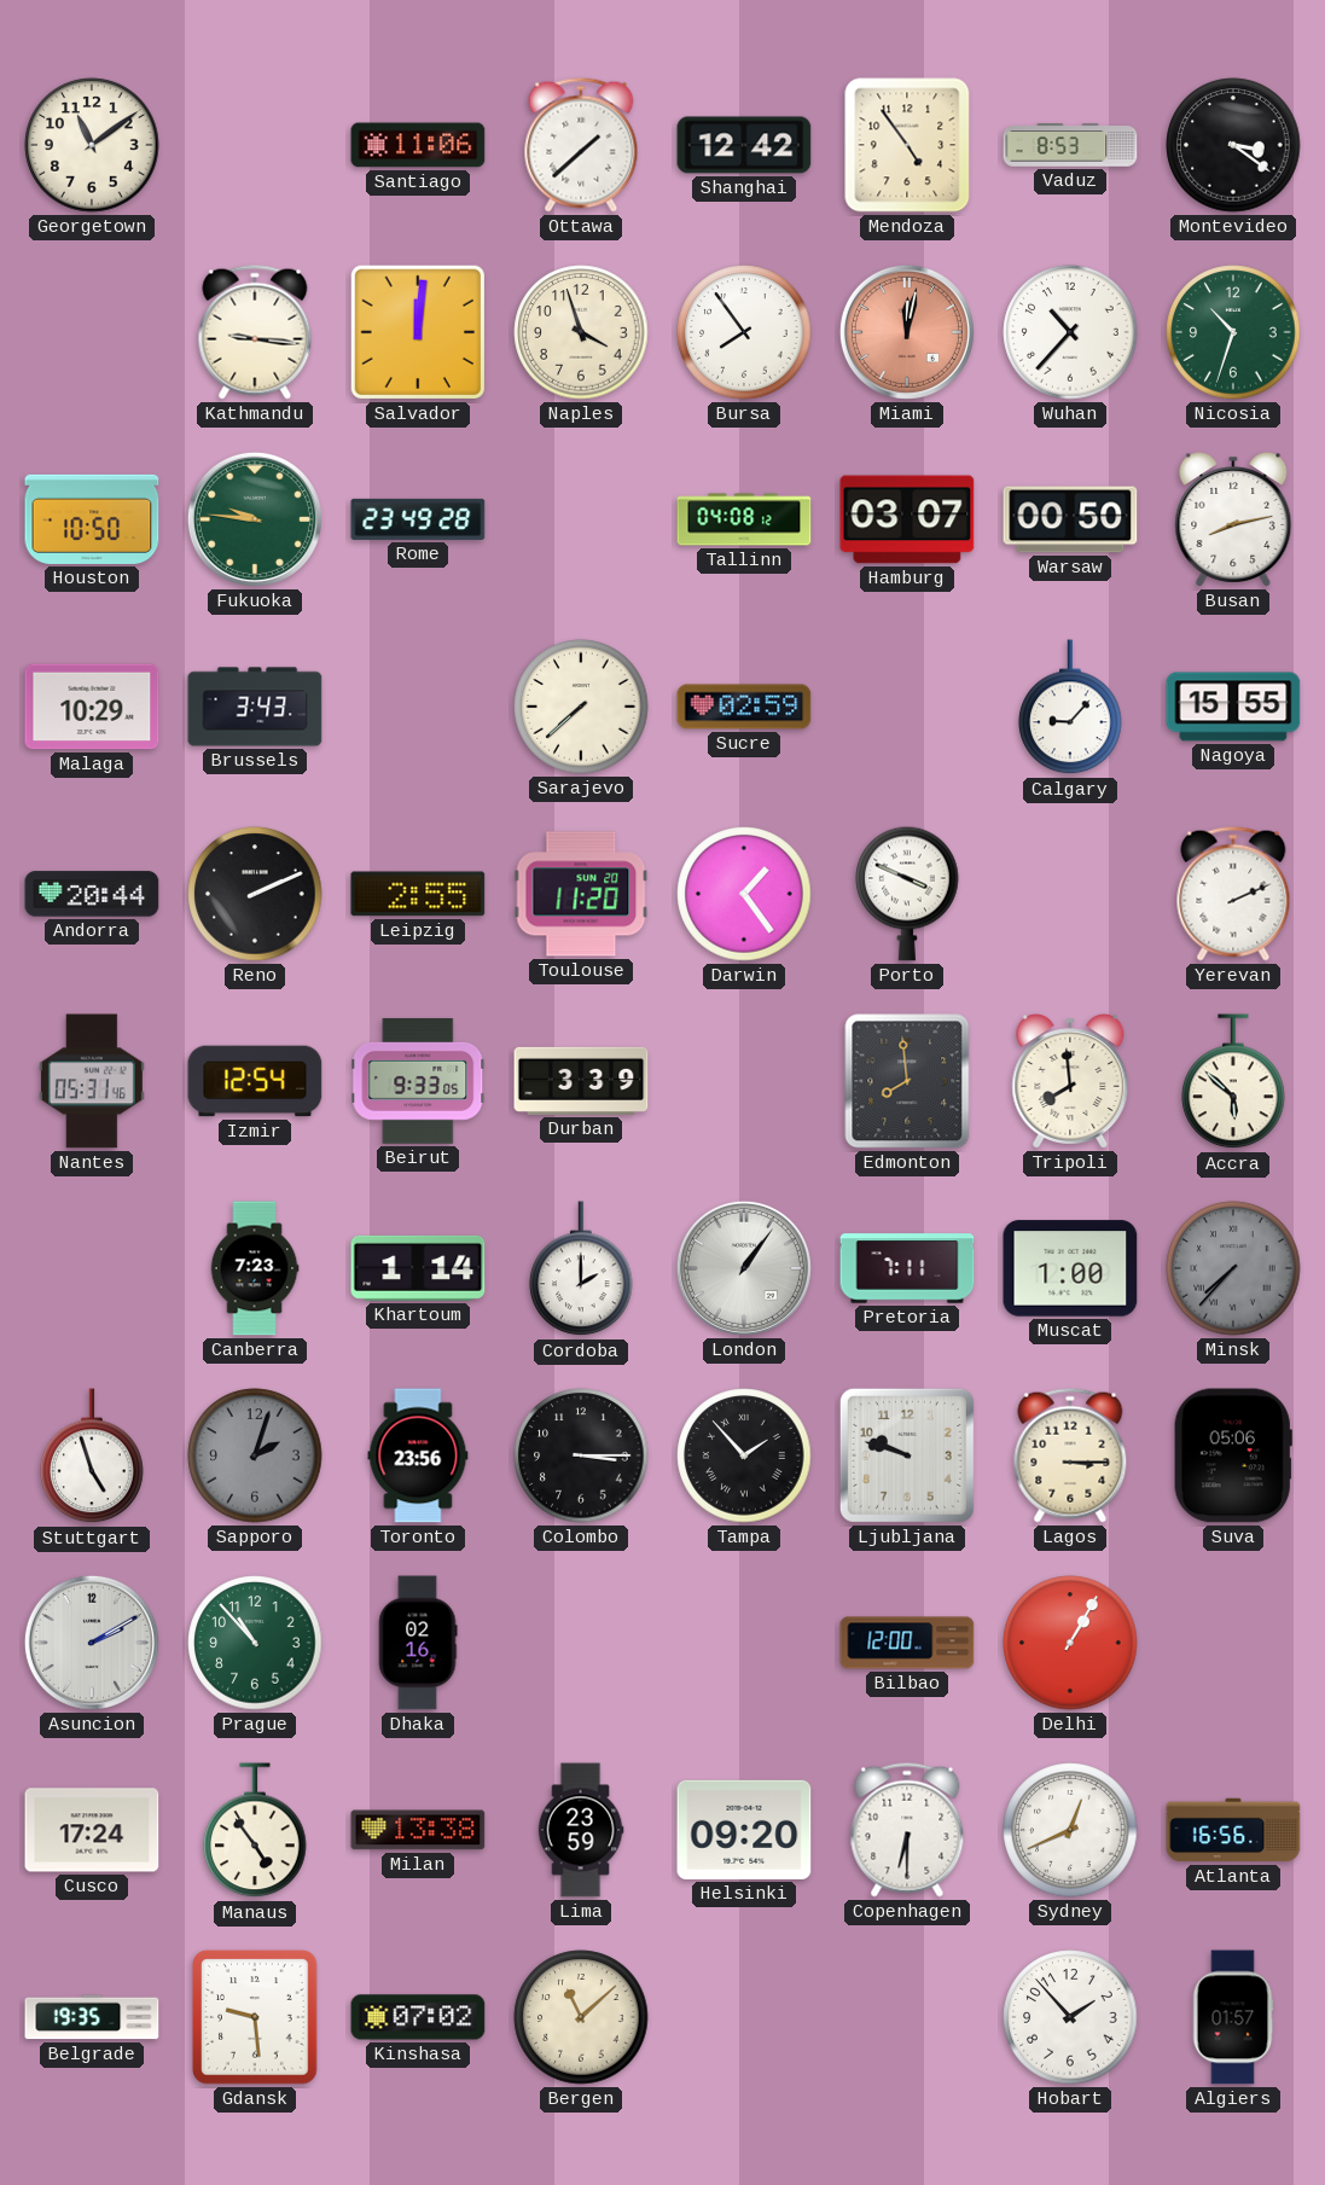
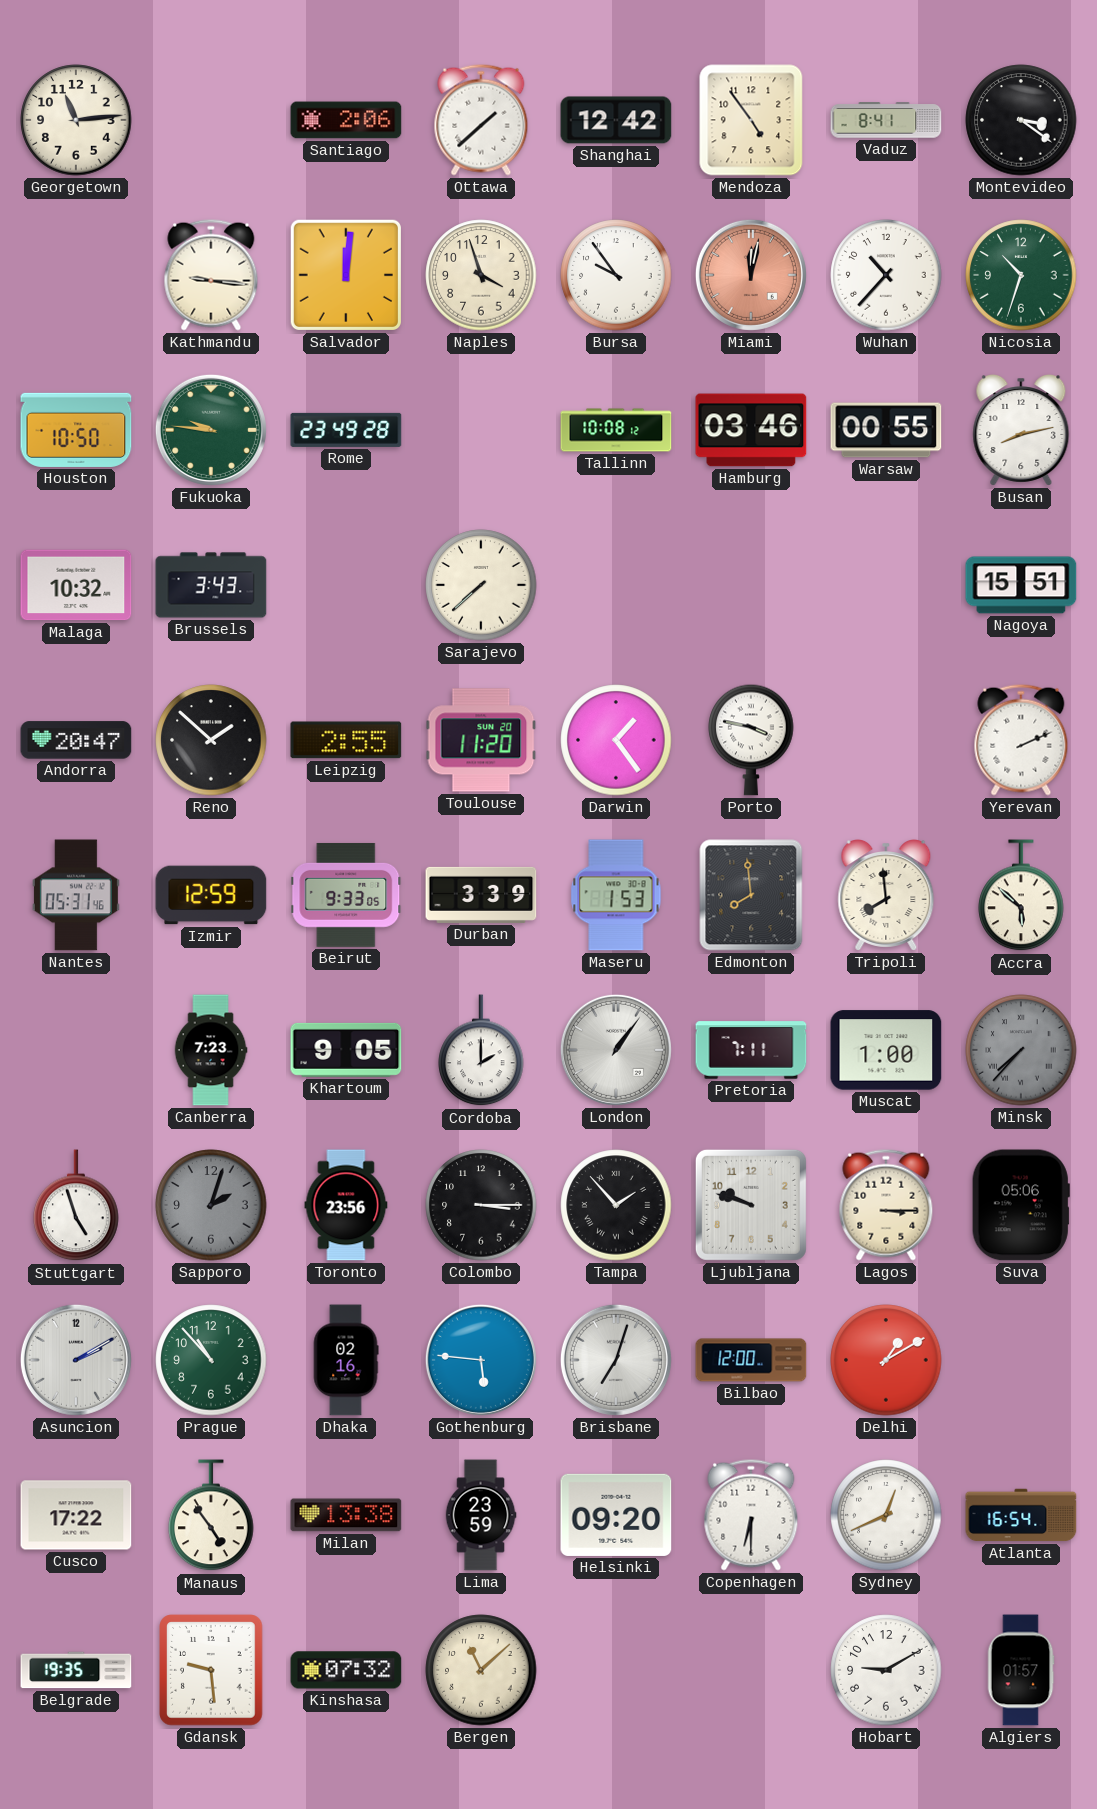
Georgetown: 11:09 -> 11:14 (76, 120)
Santiago: 11:06 -> 2:06 (346, 120)
Vaduz: 8:53 -> 8:41 (886, 120)
Bursa: 7:54 -> 9:54 (616, 275)
Tallinn: 04:08 -> 10:08 (616, 430)
Hamburg: 03:07 -> 03:46 (751, 430)
Warsaw: 00:50 -> 00:55 (886, 430)
Malaga: 10:29 -> 10:32 (76, 585)
Sucre: 02:59 -> none (744, 707)
Calgary: 9:07 -> none (1070, 708)
Nagoya: 15:55 -> 15:51 (1021, 585)
Andorra: 20:44 -> 20:47 (76, 740)
Reno: 2:11 -> 1:52 (211, 740)
Porto: 3:49 -> 3:47 (751, 740)
Izmir: 12:54 -> 12:59 (211, 895)
Maseru: none -> 1:53 (616, 895)
Khartoum: 1:14 -> 9:05 (346, 1050)
Gothenburg: none -> 5:46 (481, 1360)
Brisbane: none -> 7:03 (616, 1360)
Delhi: 1:05 -> 1:10 (886, 1360)
Cusco: 17:24 -> 17:22 (76, 1515)
Atlanta: 16:56 -> 16:54 (1021, 1515)
Kinshasa: 07:02 -> 07:32 (346, 1670)
Hobart: 1:53 -> 9:10 (886, 1670)
